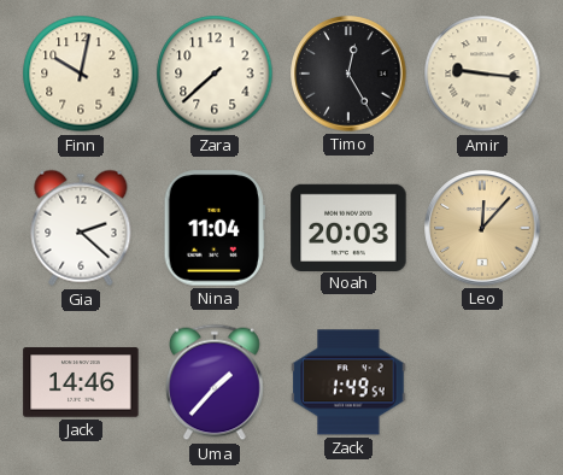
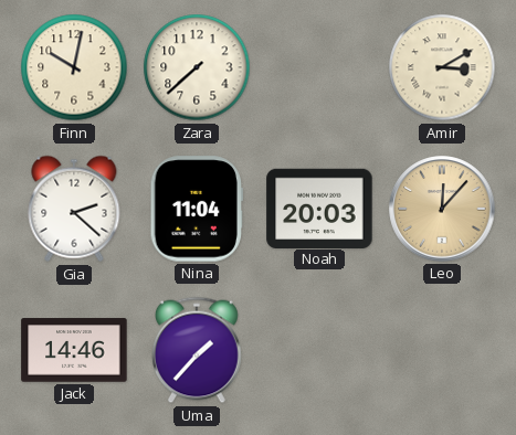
Timo: 12:25 -> none (348, 74)
Amir: 9:16 -> 3:10 (442, 67)
Zack: 1:49 -> none (348, 382)
